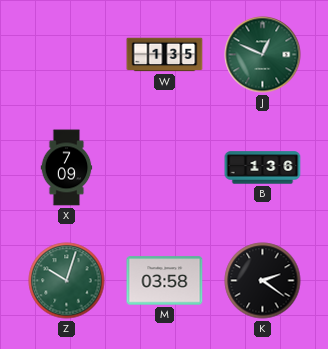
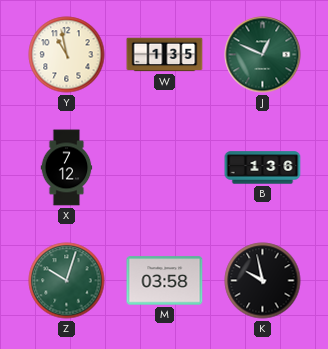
Y: none -> 10:58 (67, 55)
X: 7:09 -> 7:12 (67, 168)
K: 2:21 -> 9:58 (263, 281)
